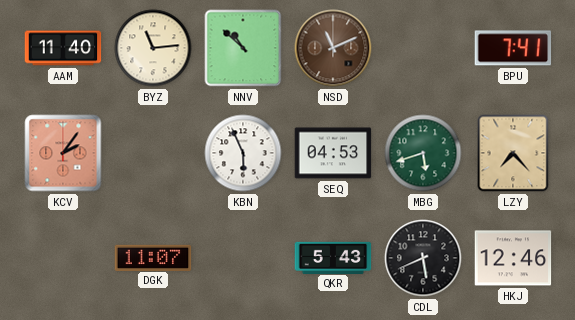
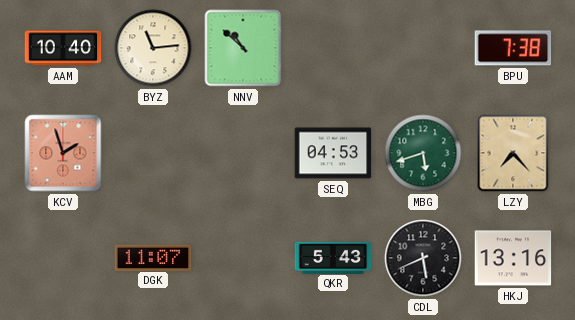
AAM: 11:40 -> 10:40 (63, 48)
NSD: 11:11 -> none (333, 48)
BPU: 7:41 -> 7:38 (513, 48)
KCV: 2:06 -> 1:57 (63, 153)
KBN: 5:56 -> none (243, 153)
HKJ: 12:46 -> 13:16 (513, 258)
